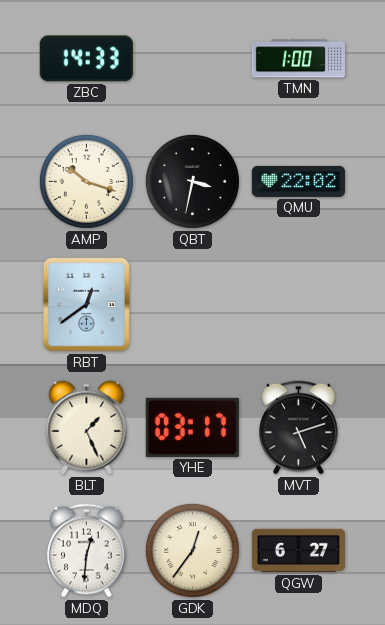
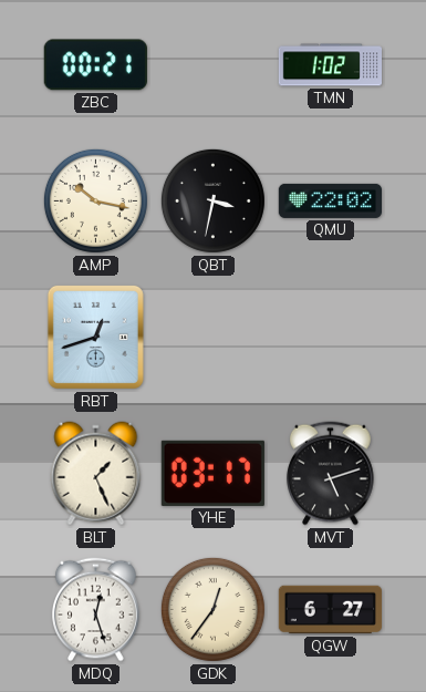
ZBC: 14:33 -> 00:21 (95, 65)
TMN: 1:00 -> 1:02 (330, 65)
AMP: 10:18 -> 10:17 (95, 200)
RBT: 12:39 -> 12:42 (95, 337)
MDQ: 12:31 -> 12:27 (96, 610)
